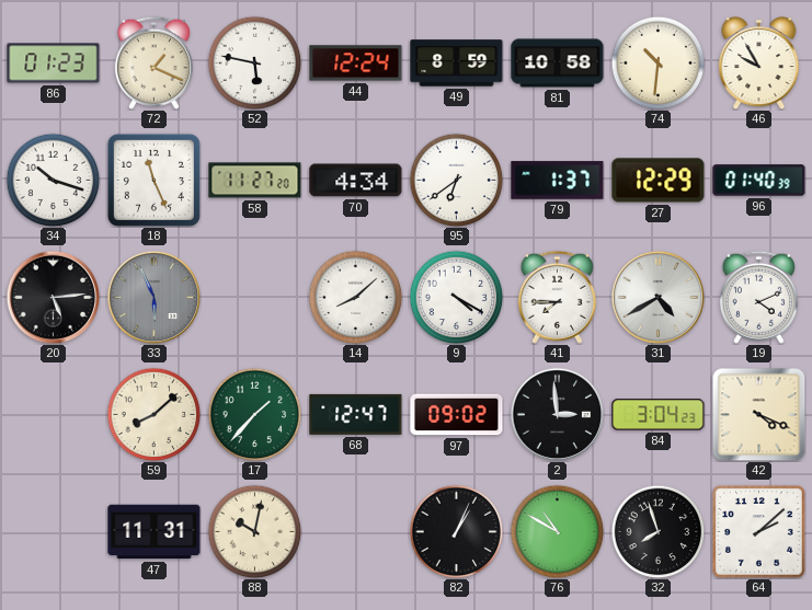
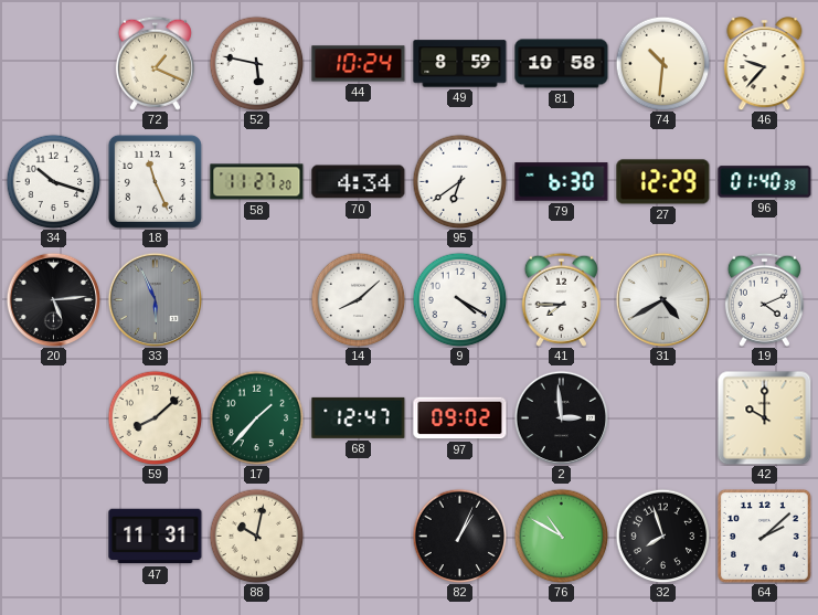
86: 01:23 -> none (54, 64)
44: 12:24 -> 10:24 (359, 64)
46: 9:55 -> 9:37 (765, 64)
79: 1:37 -> 6:30 (562, 182)
84: 3:04 -> none (659, 415)
42: 4:19 -> 10:00 (764, 417)
